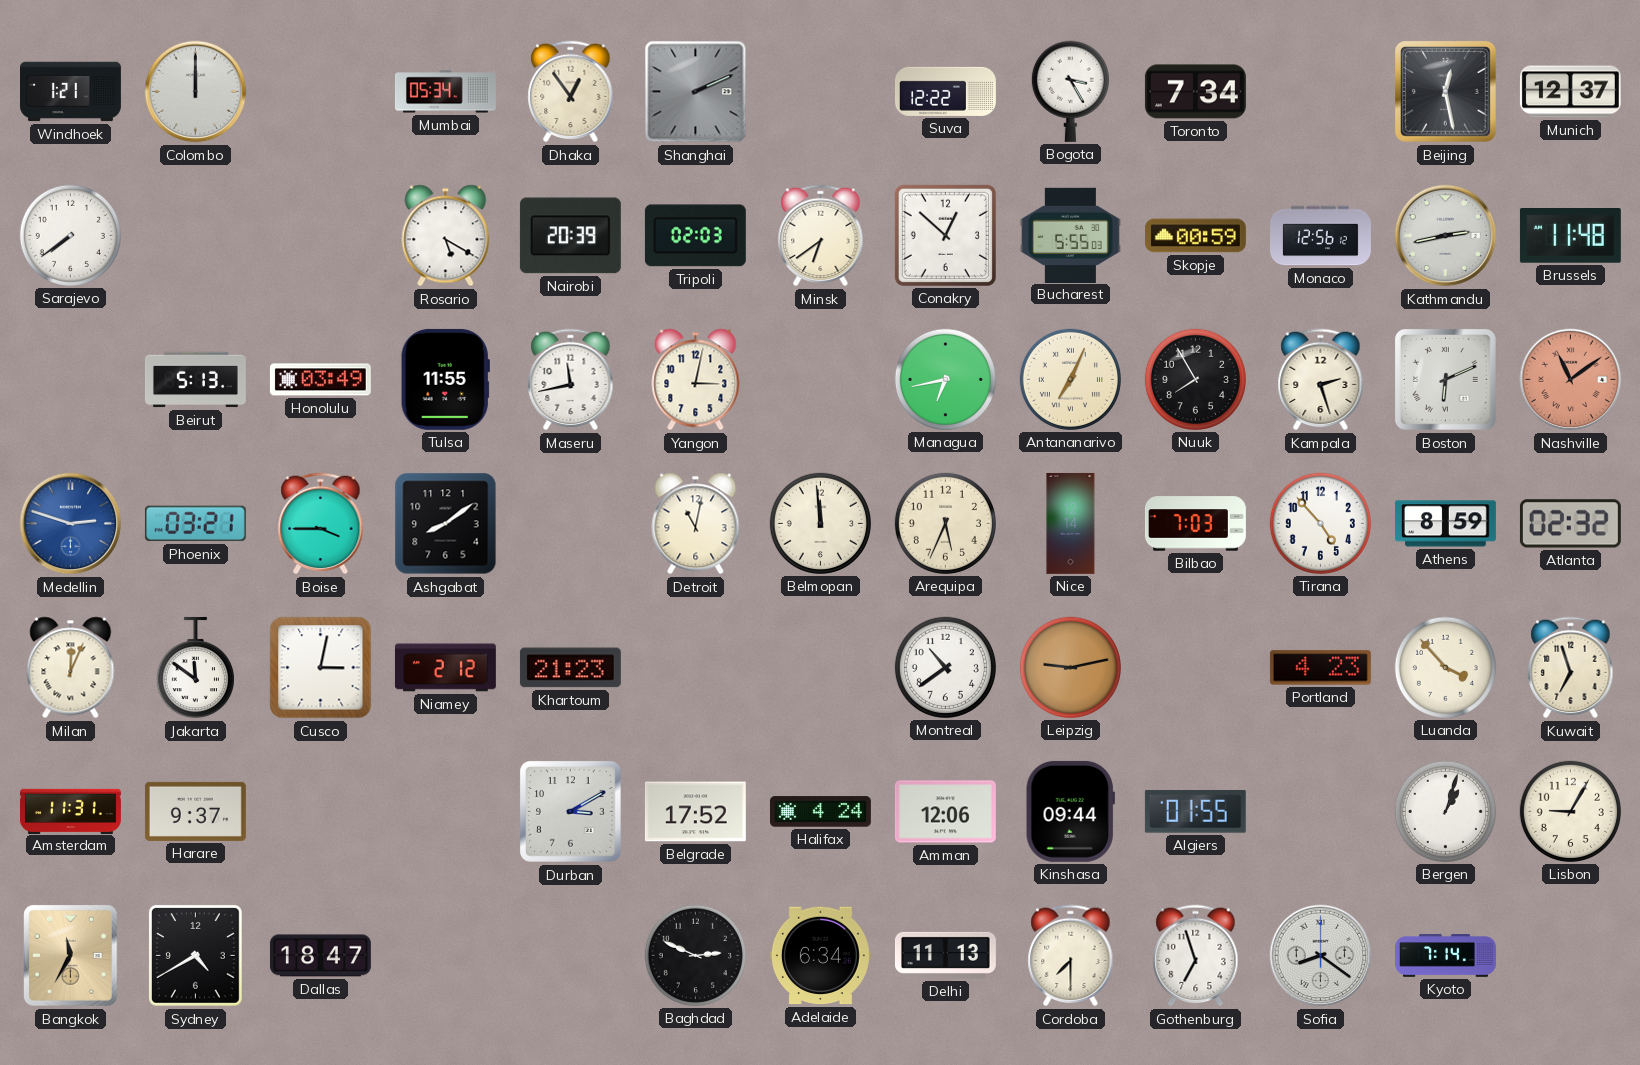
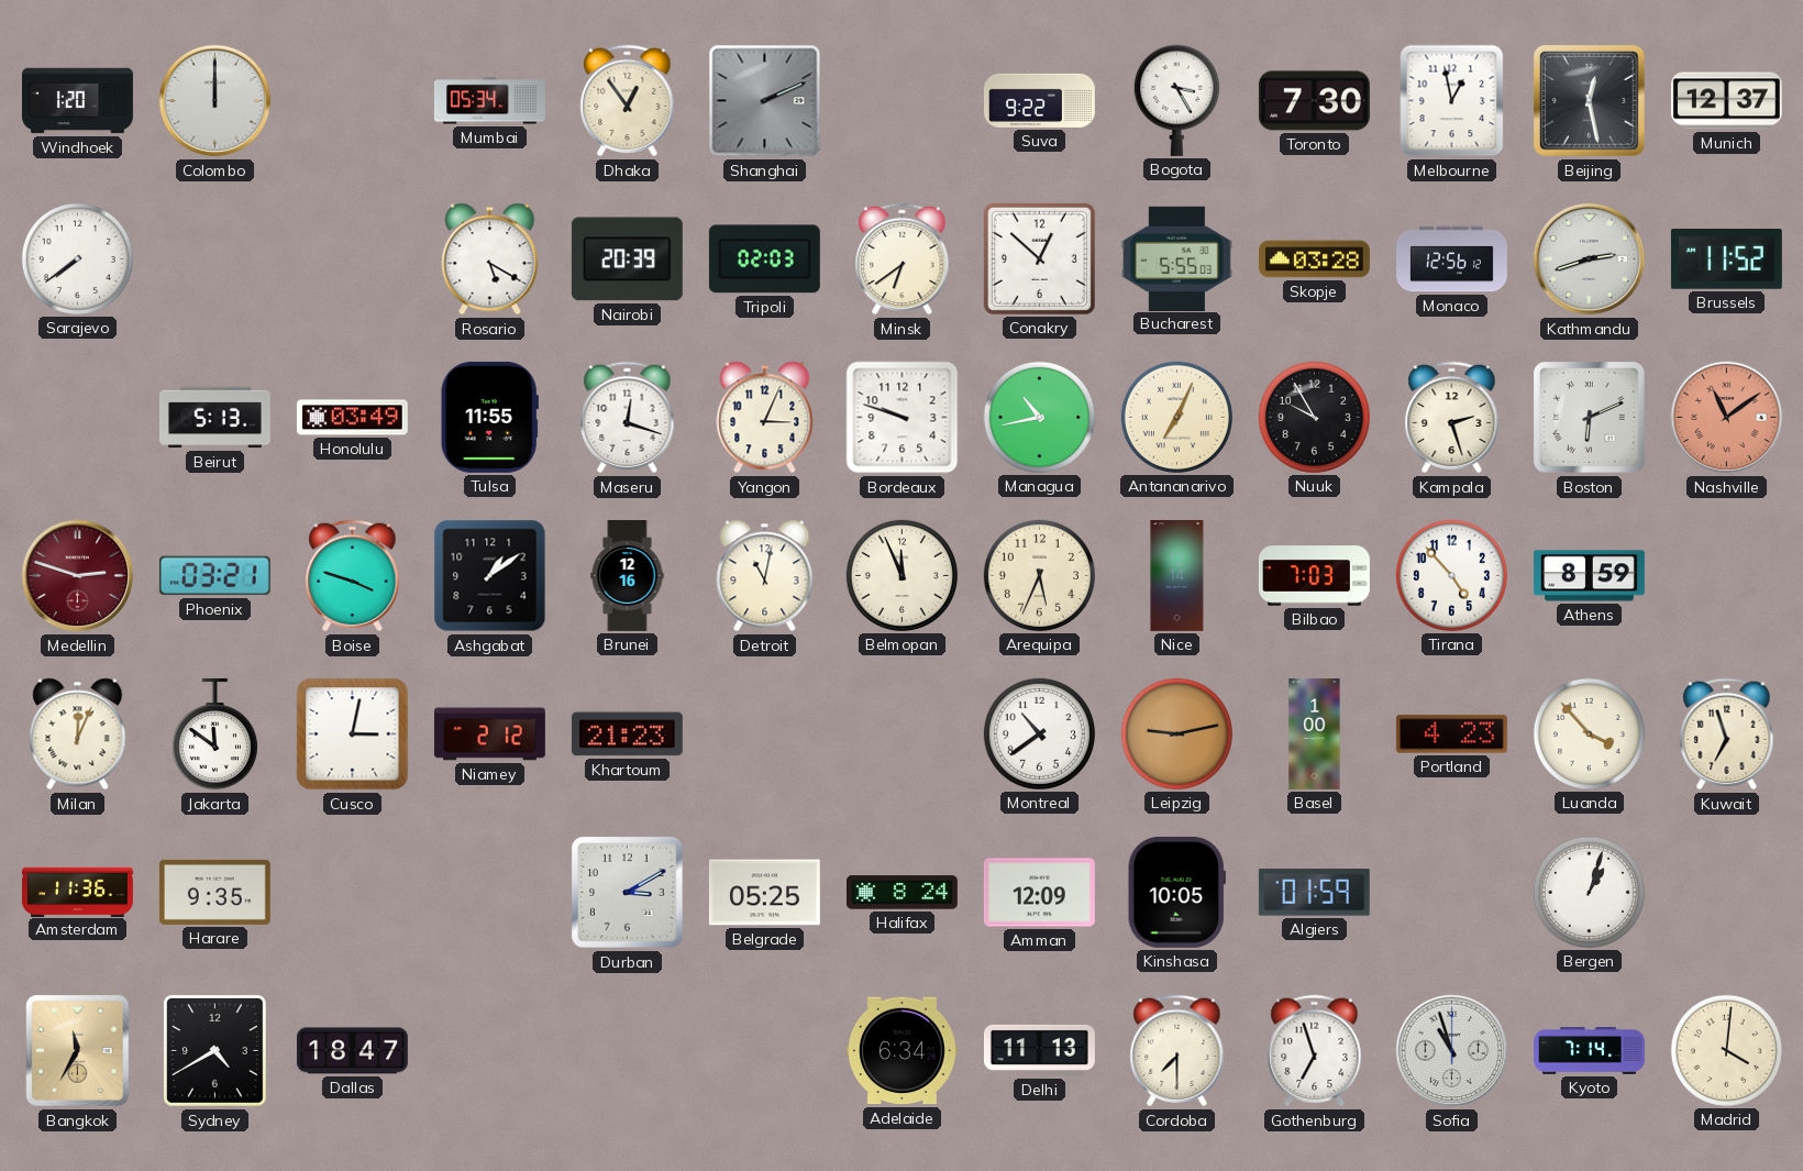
Windhoek: 1:21 -> 1:20 (78, 101)
Suva: 12:22 -> 9:22 (1039, 100)
Toronto: 7:34 -> 7:30 (1314, 101)
Melbourne: none -> 12:58 (1452, 101)
Skopje: 00:59 -> 03:28 (1314, 259)
Kathmandu: 2:43 -> 2:42 (1590, 259)
Brussels: 11:48 -> 11:52 (1726, 259)
Maseru: 11:43 -> 12:18 (628, 418)
Yangon: 3:02 -> 3:04 (765, 418)
Bordeaux: none -> 9:48 (903, 418)
Managua: 6:43 -> 10:43 (1039, 417)
Nuuk: 7:55 -> 9:55 (1314, 417)
Medellin dial: blue -> burgundy (78, 576)
Boise: 3:45 -> 3:48 (353, 576)
Ashgabat: 8:09 -> 1:09 (490, 576)
Brunei: none -> 12:16 (628, 576)
Belmopan: 11:59 -> 11:56 (901, 575)
Atlanta: 02:32 -> none (1570, 524)
Basel: none -> 1:00 (1315, 734)
Amsterdam: 11:31 -> 11:36 (78, 892)
Harare: 9:37 -> 9:35 (214, 892)
Belgrade: 17:52 -> 05:25 (764, 893)
Halifax: 4:24 -> 8:24 (901, 893)
Amman: 12:06 -> 12:09 (1039, 893)
Kinshasa: 09:44 -> 10:05 (1176, 892)
Algiers: 01:55 -> 01:59 (1314, 893)
Lisbon: 9:05 -> none (1570, 811)
Baghdad: 2:49 -> none (695, 955)
Sofia: 8:21 -> 10:57 (1452, 1051)
Madrid: none -> 4:01 (1726, 1050)
